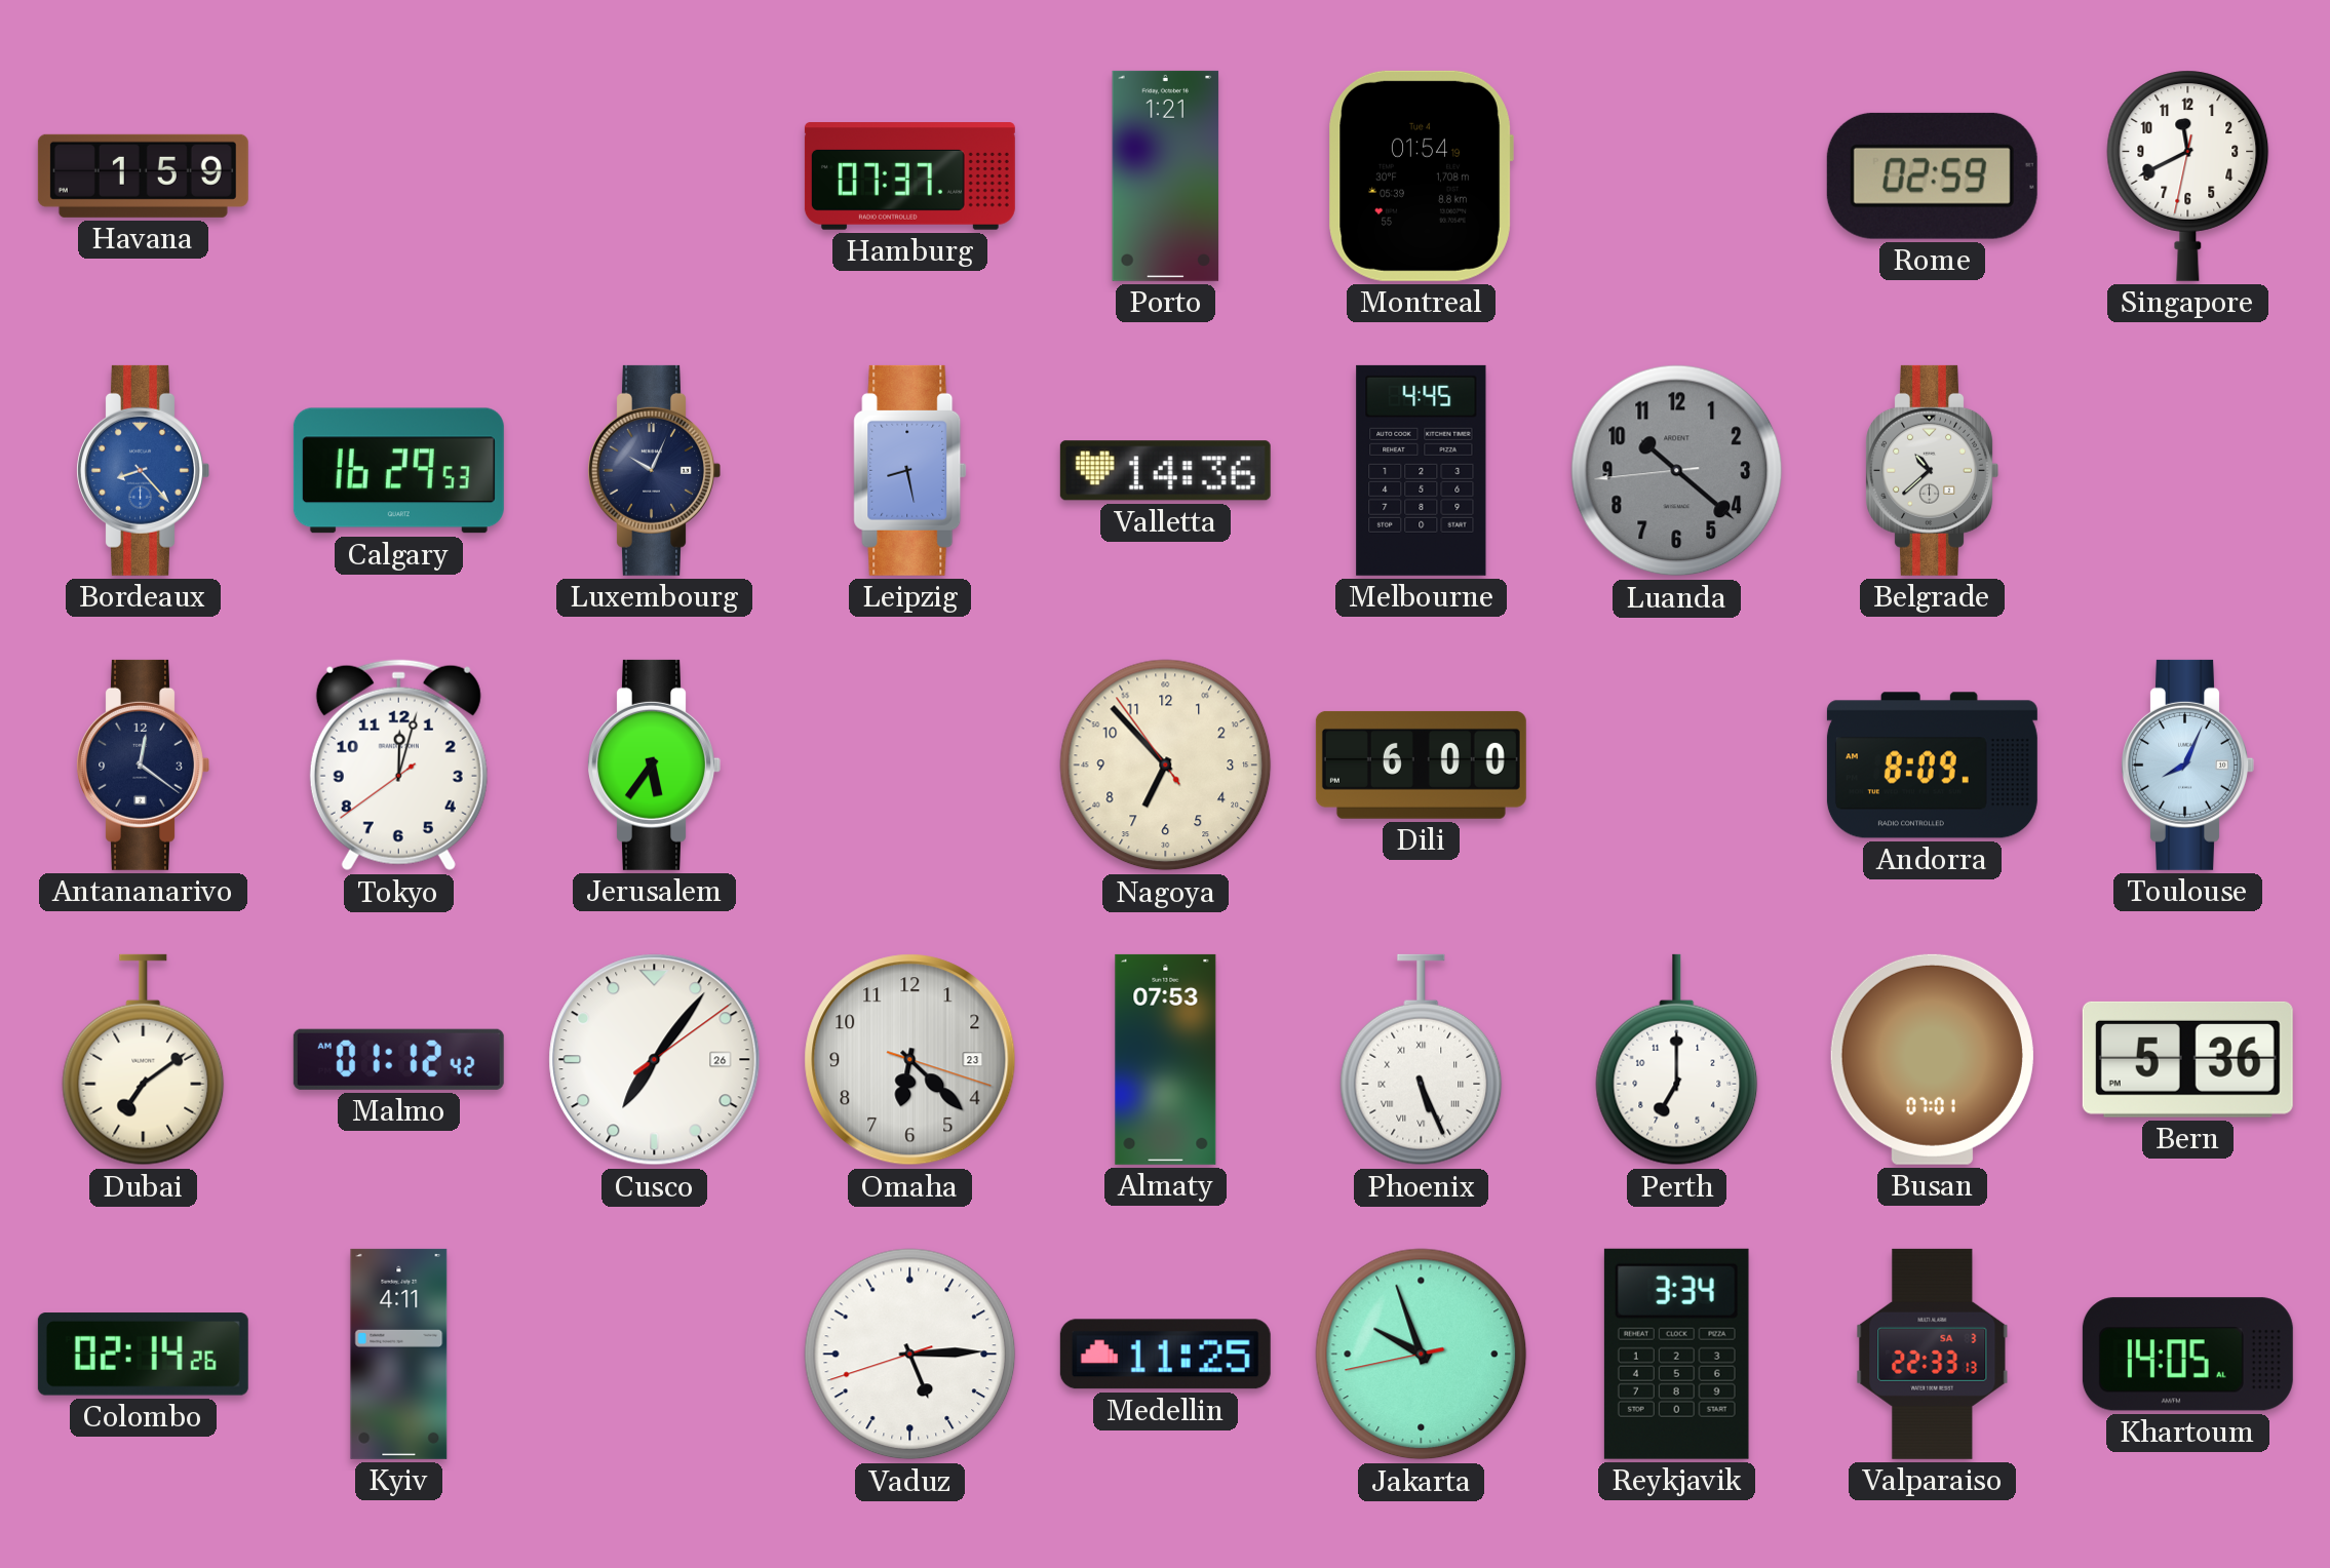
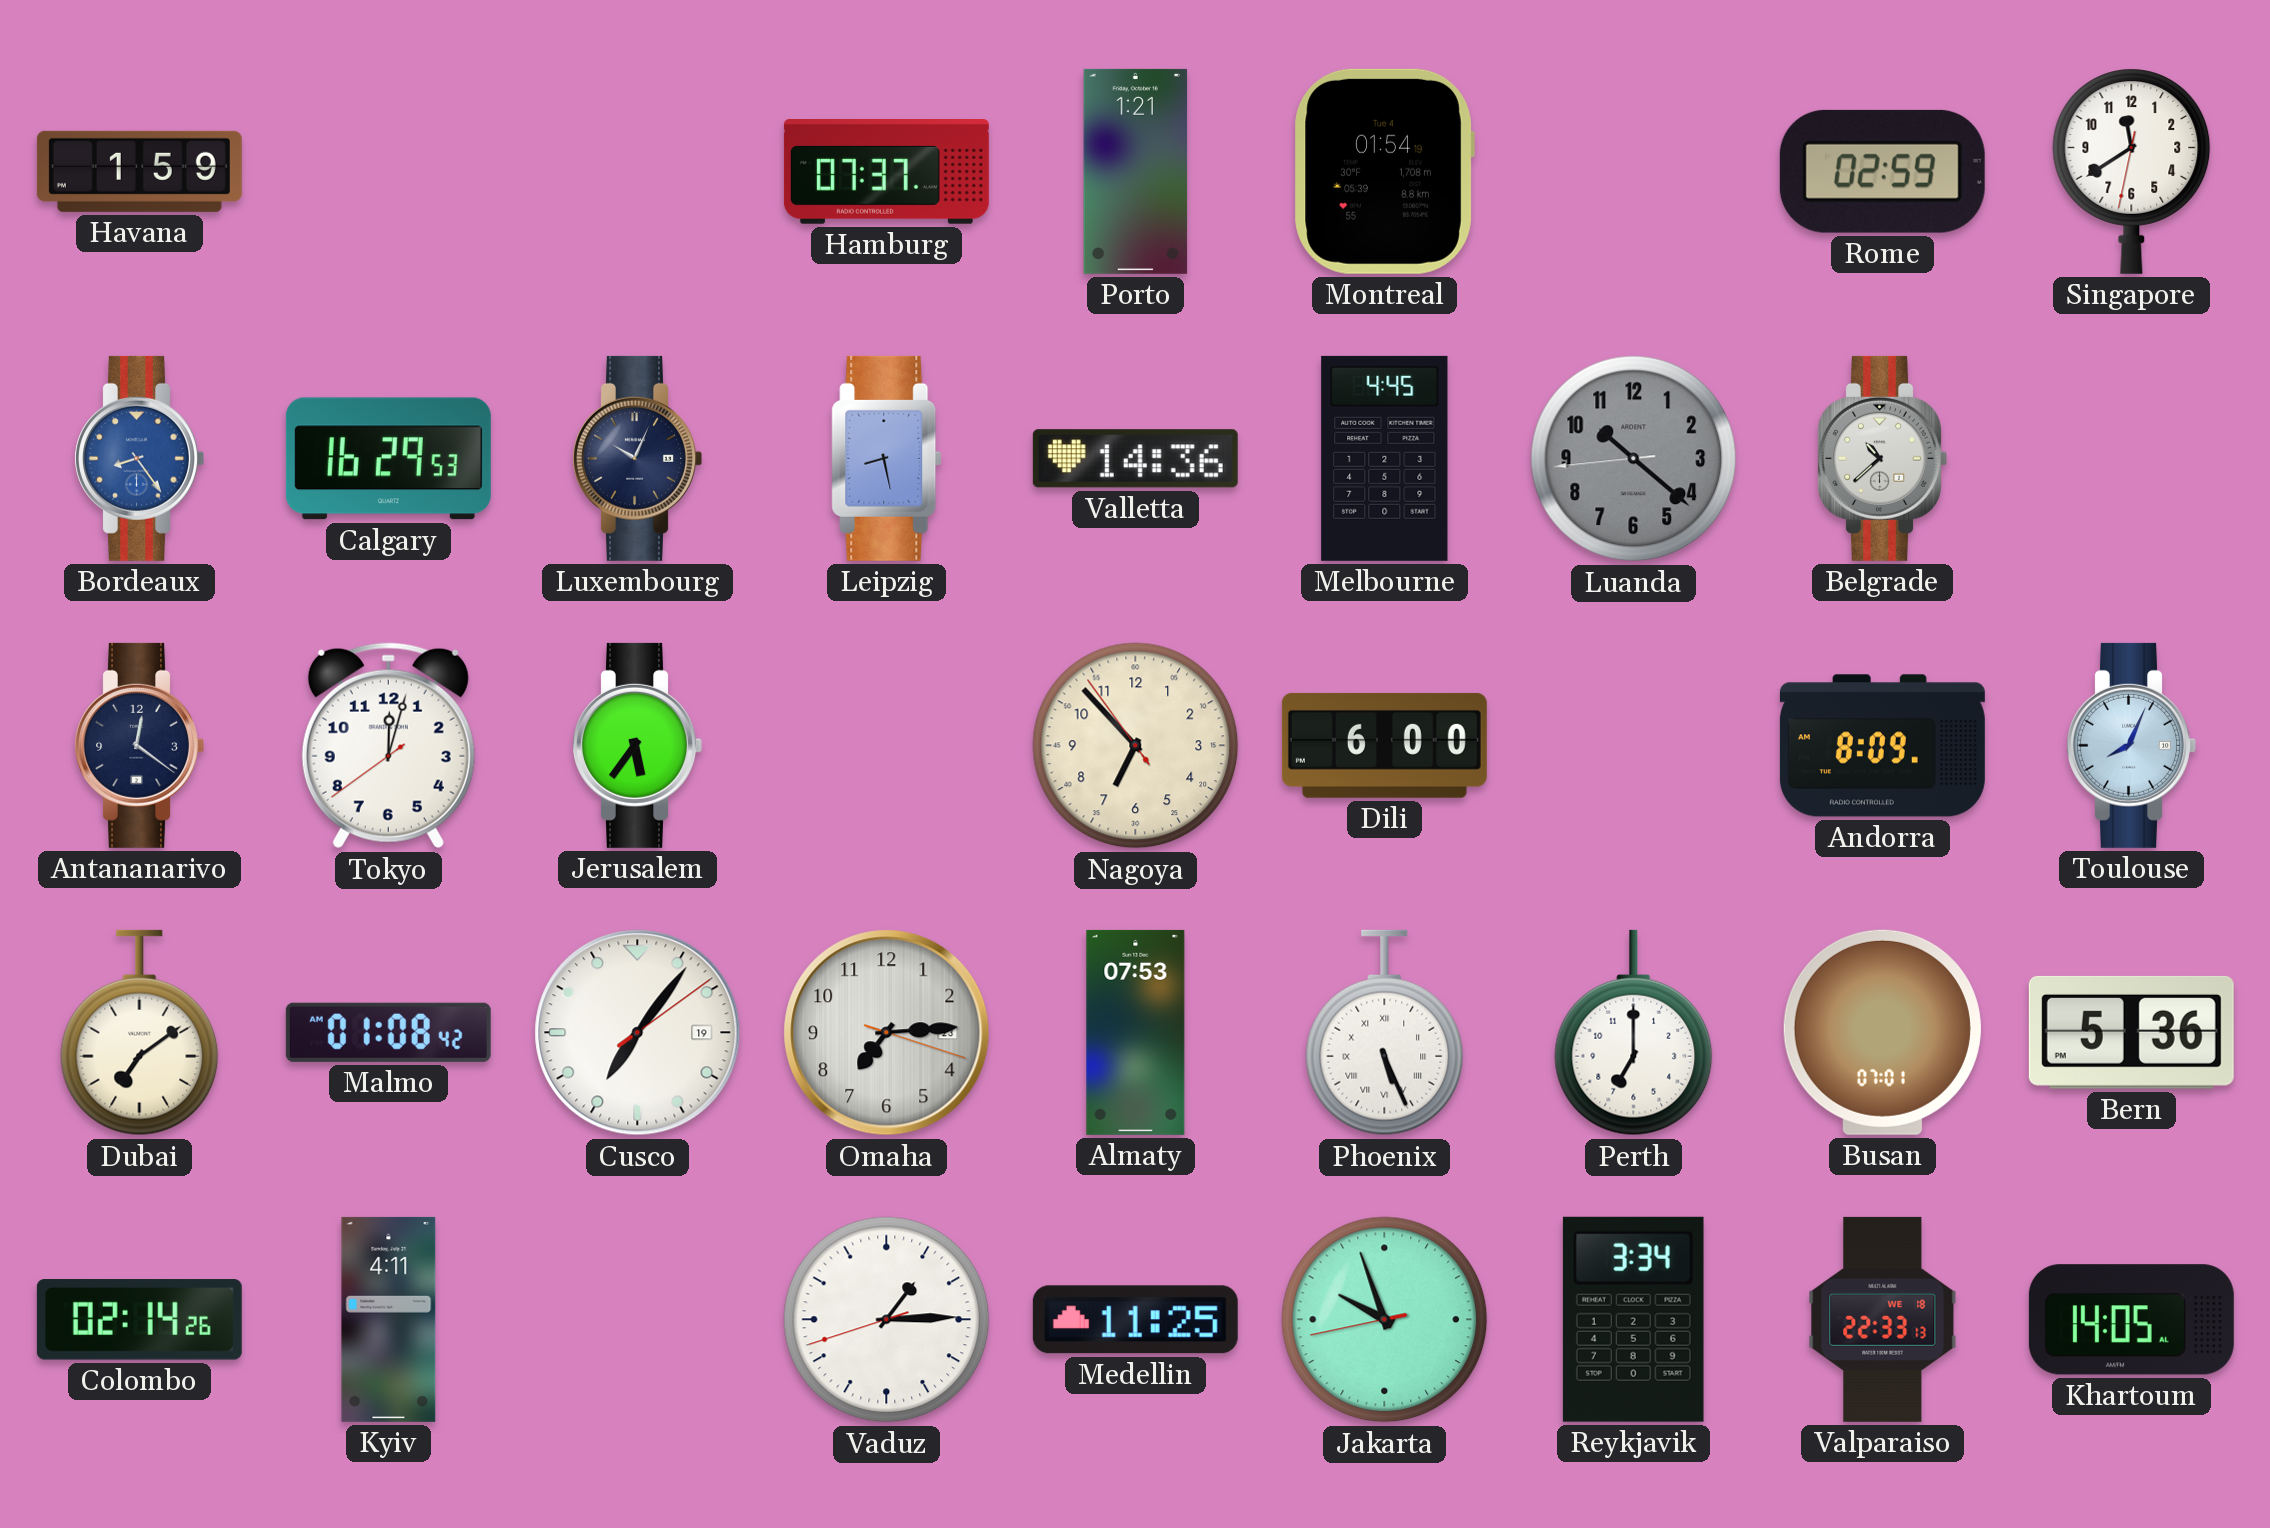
Singapore: 11:40 -> 11:39 (2132, 171)
Bordeaux: 8:23 -> 8:24 (139, 458)
Malmo: 01:12 -> 01:08 (388, 1032)
Cusco date: 26 -> 19 (638, 1033)
Omaha: 6:22 -> 7:14 (887, 1033)
Vaduz: 5:14 -> 1:14 (887, 1320)
Valparaiso date: SA 3 -> WE 18 (1883, 1319)
